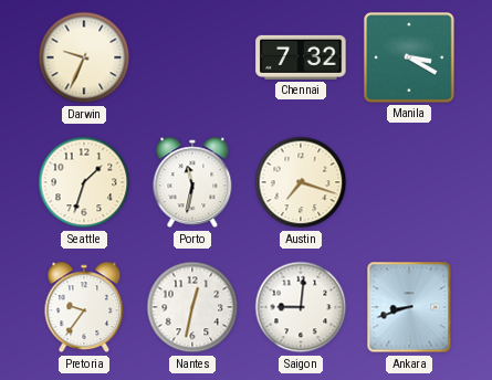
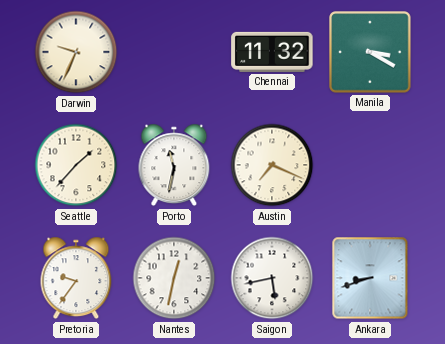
Chennai: 7:32 -> 11:32 (272, 52)
Seattle: 1:33 -> 1:37 (76, 165)
Austin: 7:18 -> 7:19 (272, 165)
Saigon: 9:01 -> 5:43 (272, 278)
